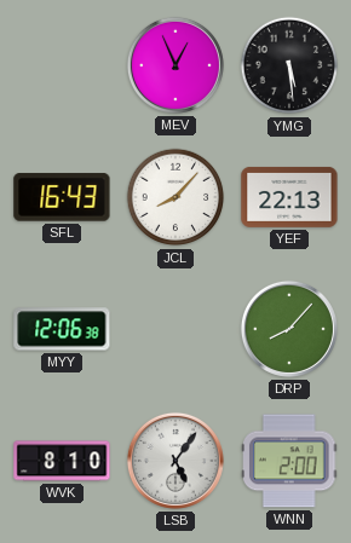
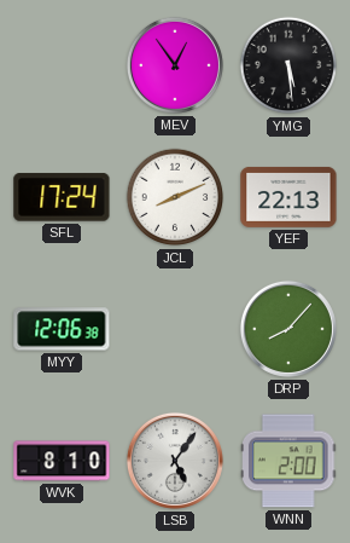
MEV: 12:56 -> 12:54 (175, 65)
SFL: 16:43 -> 17:24 (62, 197)
JCL: 8:07 -> 8:11 (175, 197)
